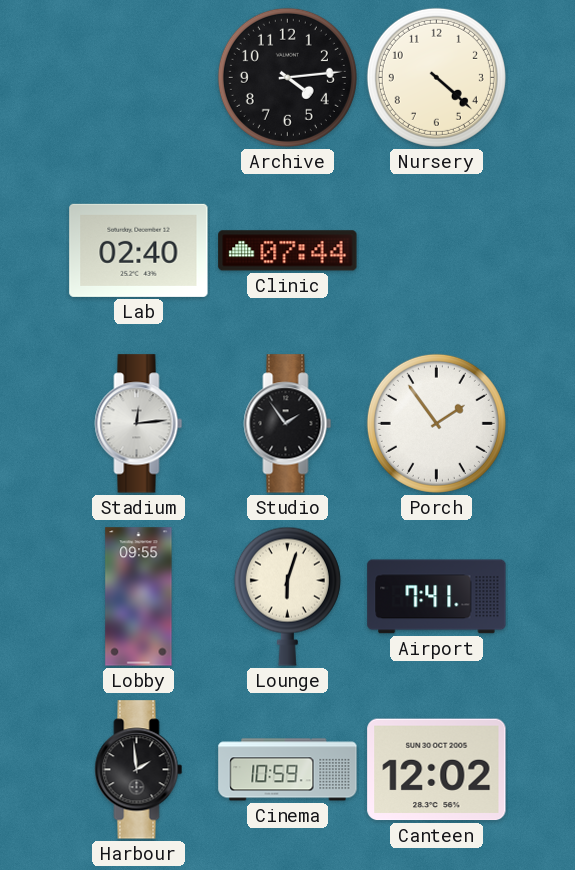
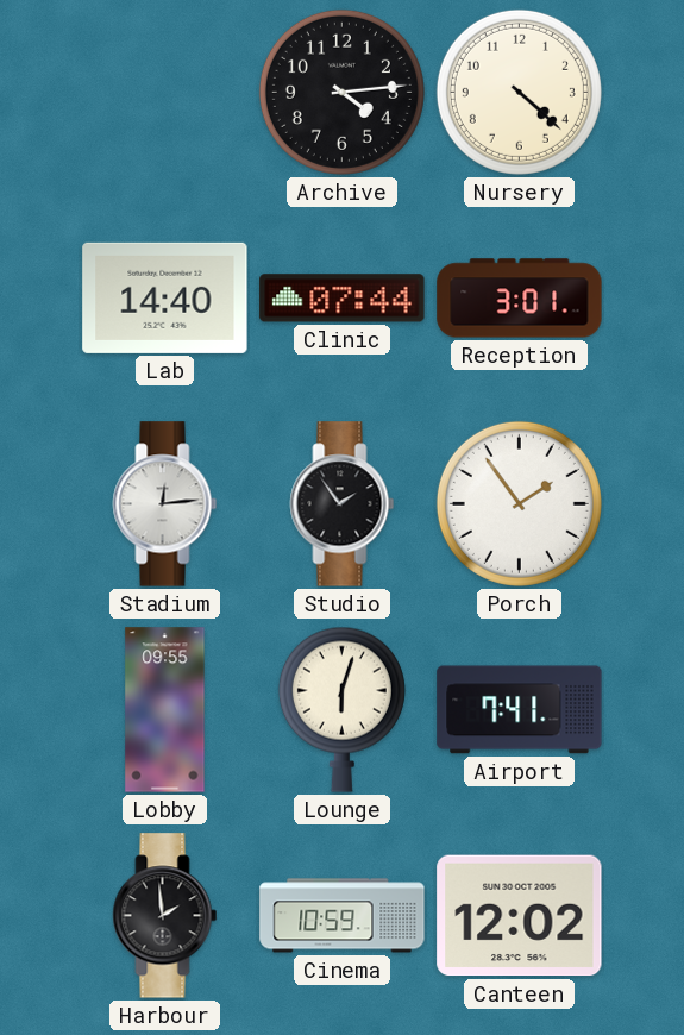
Lab: 02:40 -> 14:40 (165, 297)
Reception: none -> 3:01 (520, 299)
